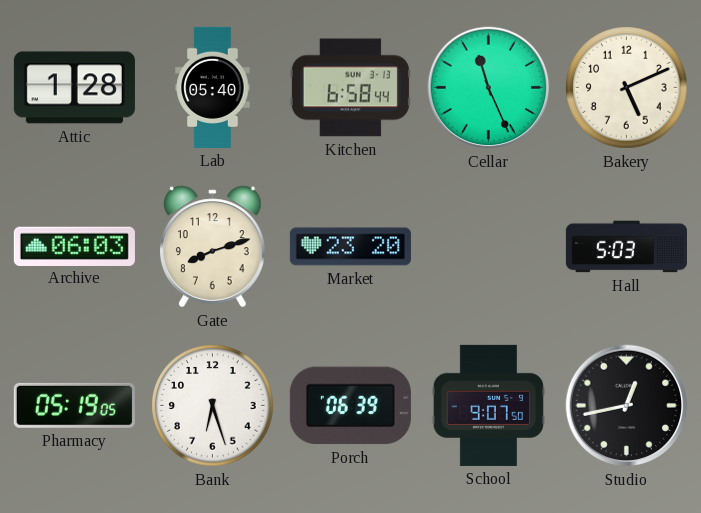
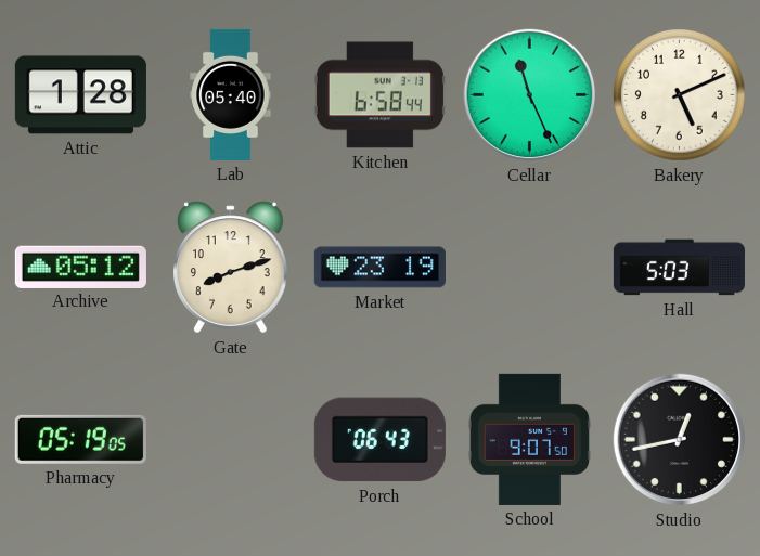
Archive: 06:03 -> 05:12 (80, 267)
Market: 23:20 -> 23:19 (379, 268)
Bank: 6:27 -> none (213, 406)
Porch: 06:39 -> 06:43 (379, 440)
